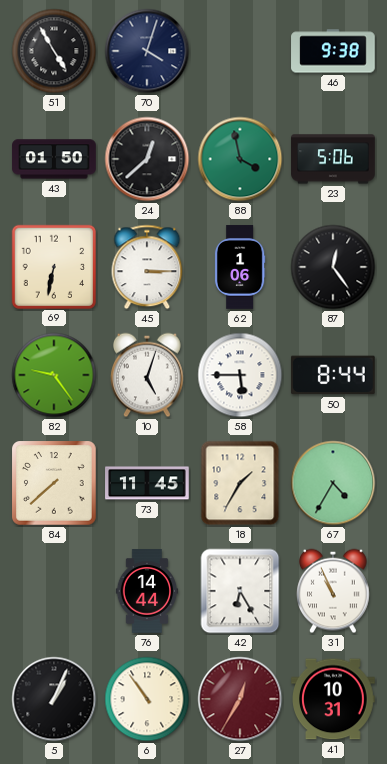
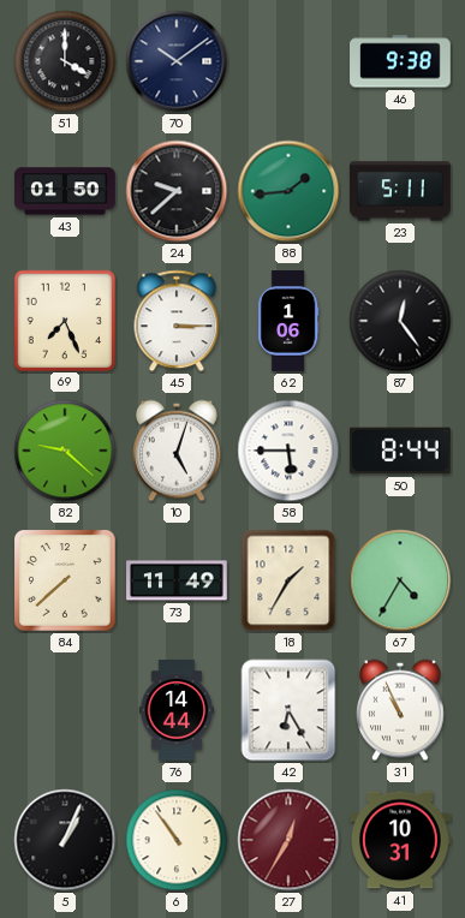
51: 4:55 -> 4:00 (65, 61)
70: 4:03 -> 10:09 (177, 61)
24: 12:38 -> 9:38 (177, 191)
88: 3:58 -> 1:44 (288, 191)
23: 5:06 -> 5:11 (400, 191)
69: 6:32 -> 7:26 (64, 320)
82: 9:24 -> 9:22 (65, 451)
73: 11:45 -> 11:49 (177, 580)
